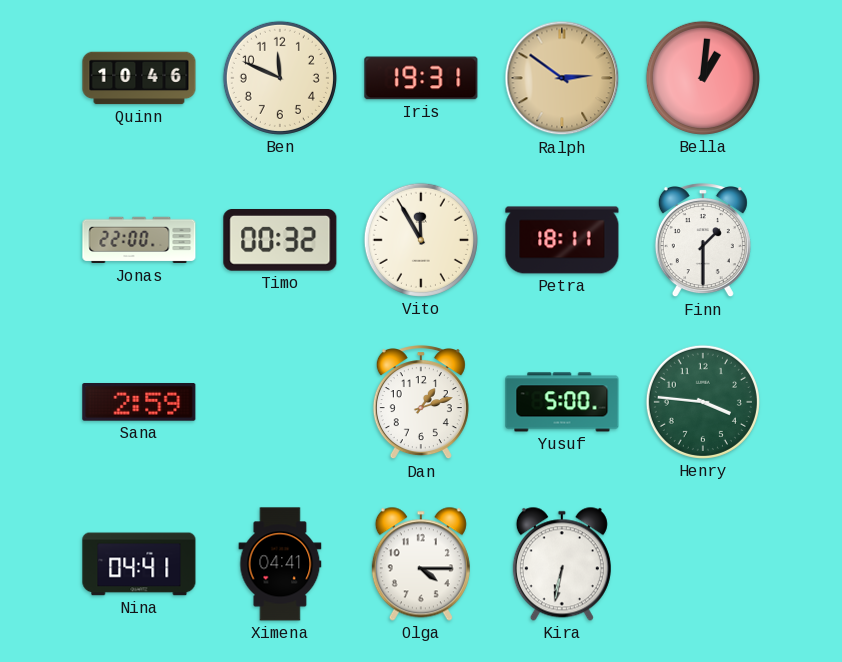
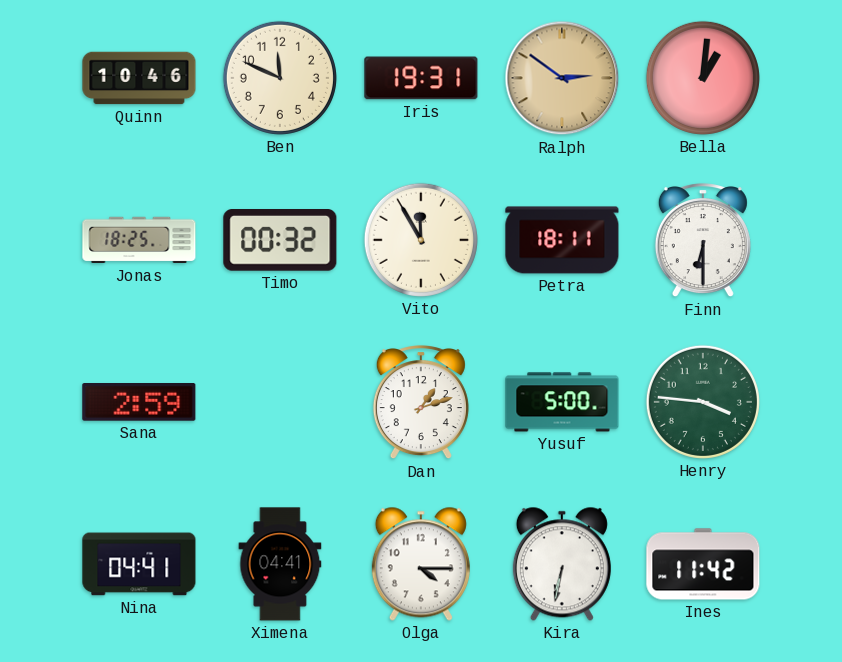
Jonas: 22:00 -> 18:25 (139, 240)
Finn: 1:30 -> 6:30 (703, 241)
Ines: none -> 11:42 (703, 564)
